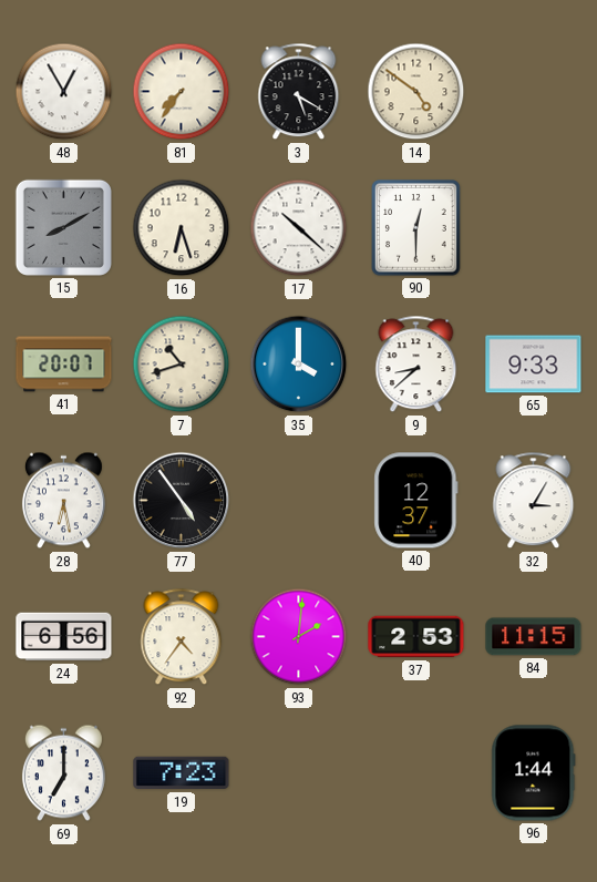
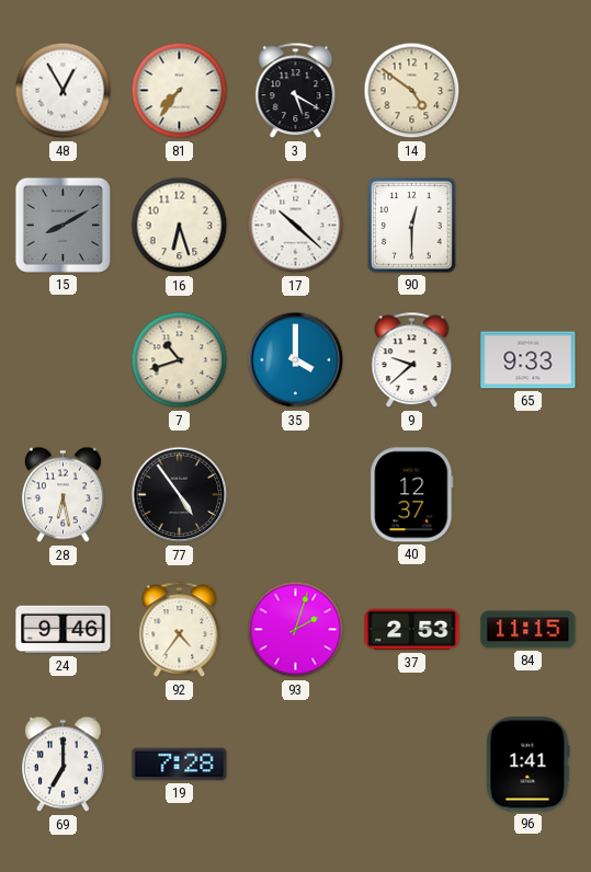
41: 20:07 -> none (64, 365)
9: 8:38 -> 9:38 (412, 360)
32: 3:05 -> none (534, 501)
24: 6:56 -> 9:46 (64, 630)
93: 2:01 -> 2:03 (296, 630)
19: 7:23 -> 7:28 (180, 765)
96: 1:44 -> 1:41 (529, 765)
